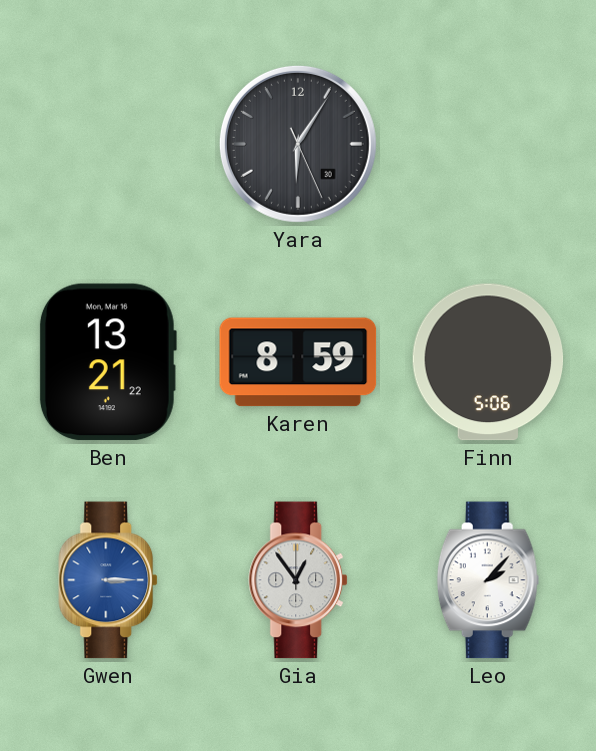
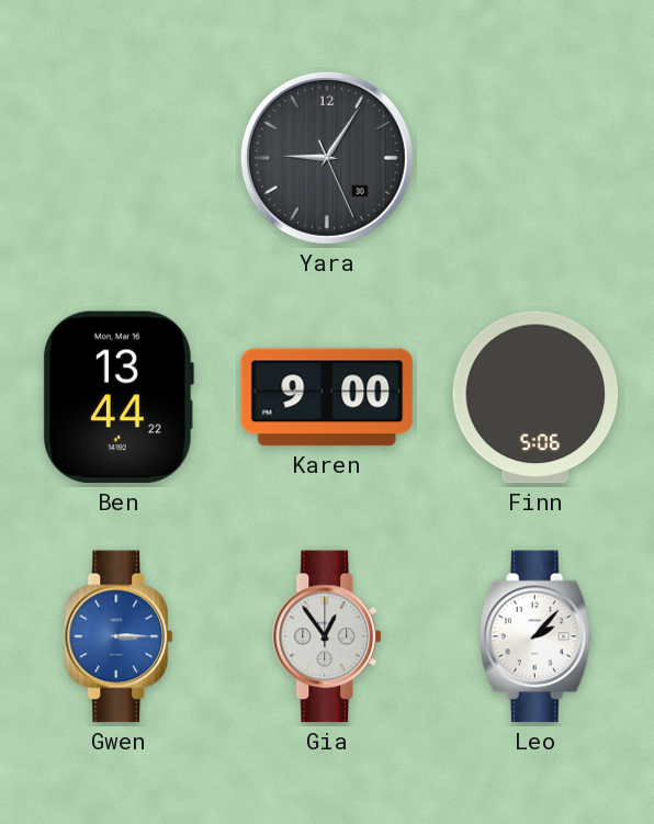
Yara: 6:05 -> 9:05 (327, 158)
Ben: 13:21 -> 13:44 (119, 397)
Karen: 8:59 -> 9:00 (327, 397)
